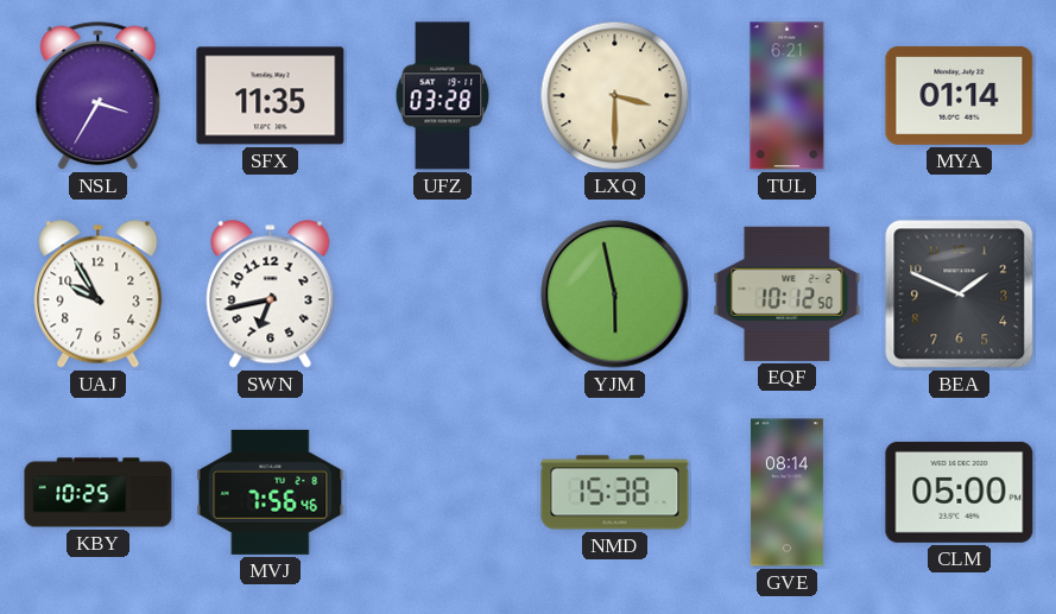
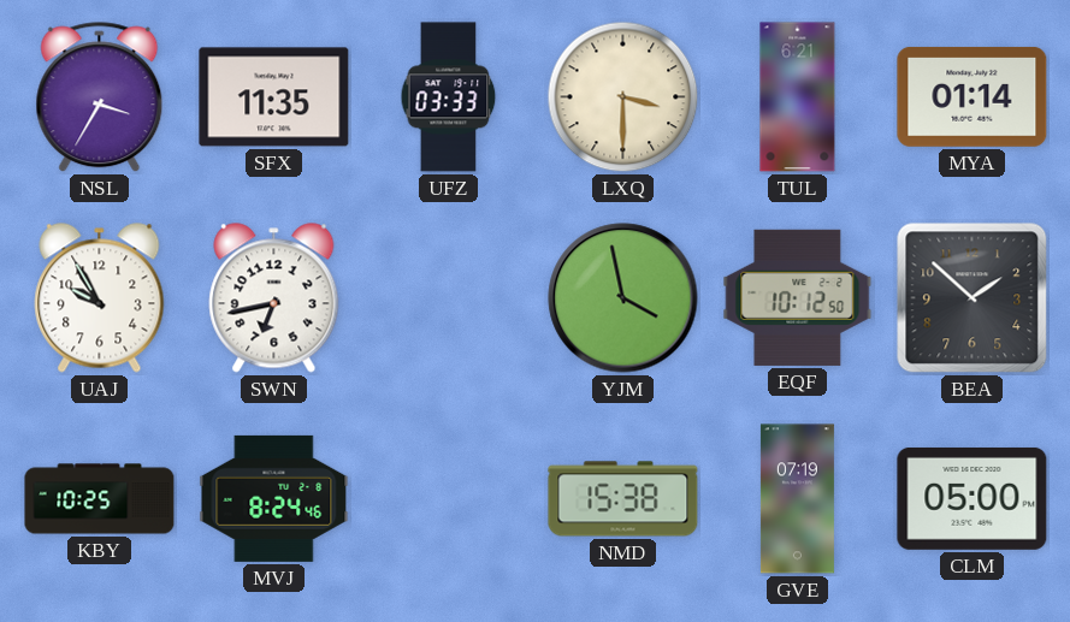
UFZ: 03:28 -> 03:33 (449, 97)
YJM: 5:58 -> 3:58 (623, 298)
BEA: 1:49 -> 1:52 (973, 298)
MVJ: 7:56 -> 8:24 (274, 498)
GVE: 08:14 -> 07:19 (797, 499)
